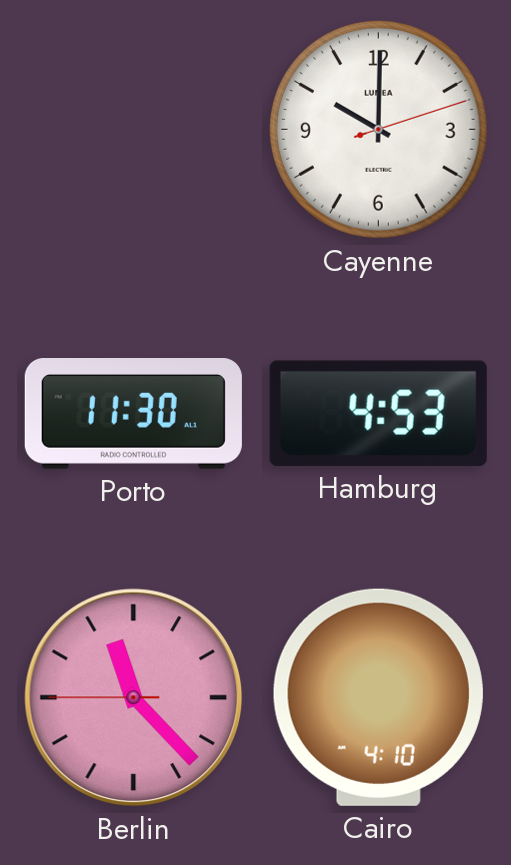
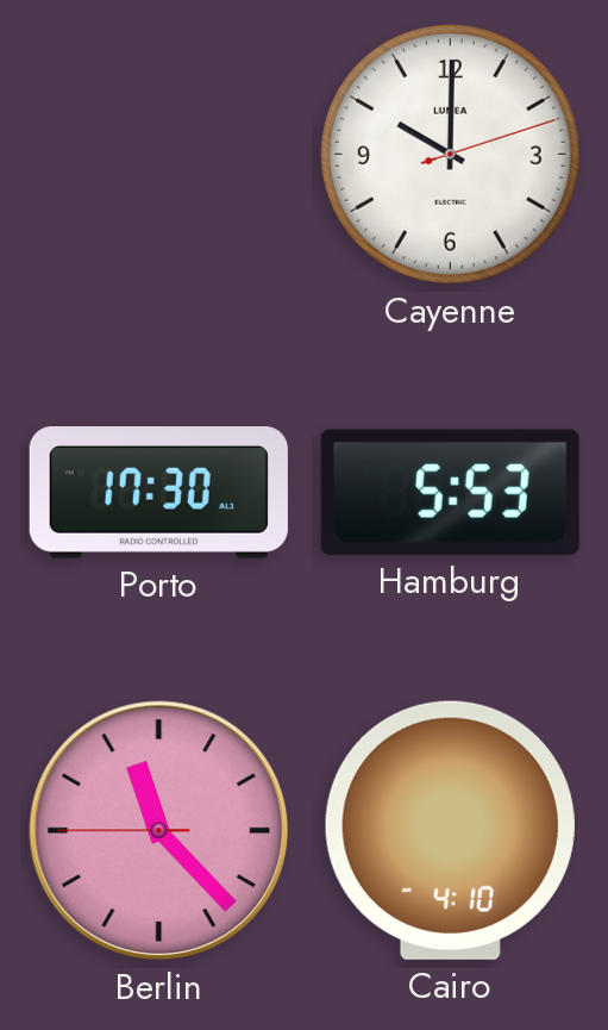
Porto: 11:30 -> 17:30 (158, 493)
Hamburg: 4:53 -> 5:53 (450, 492)
